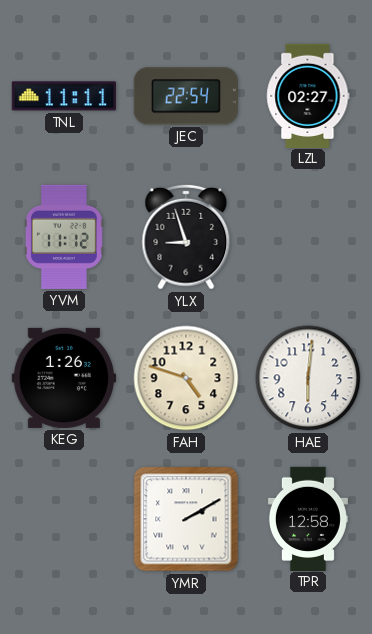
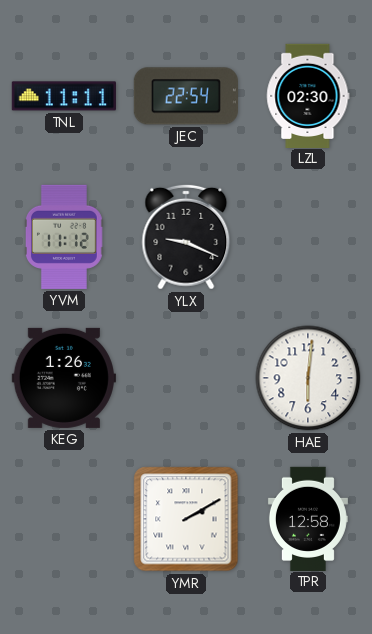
LZL: 02:27 -> 02:30 (308, 95)
YLX: 8:57 -> 9:19 (186, 237)
FAH: 4:48 -> none (186, 378)
